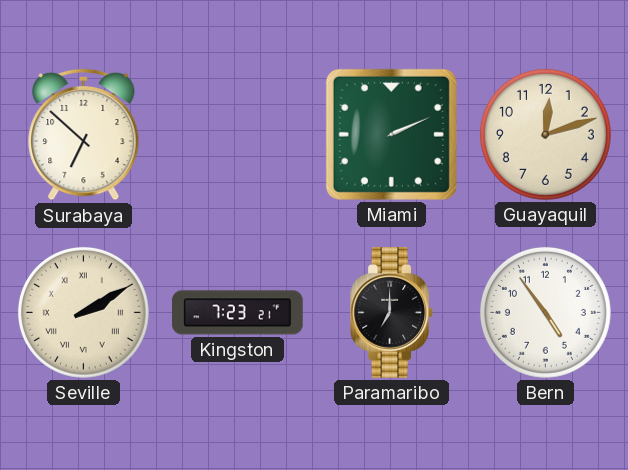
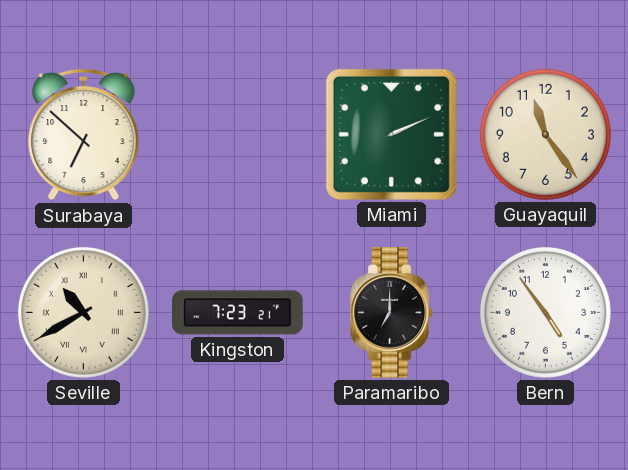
Guayaquil: 12:12 -> 11:24 (545, 134)
Seville: 2:10 -> 10:40 (83, 312)
